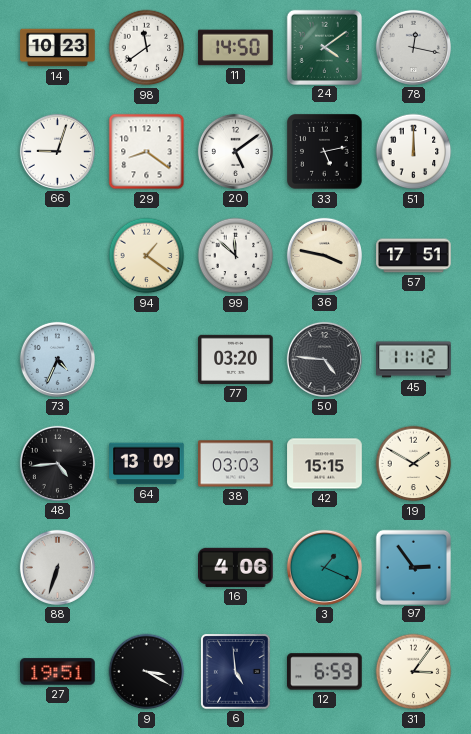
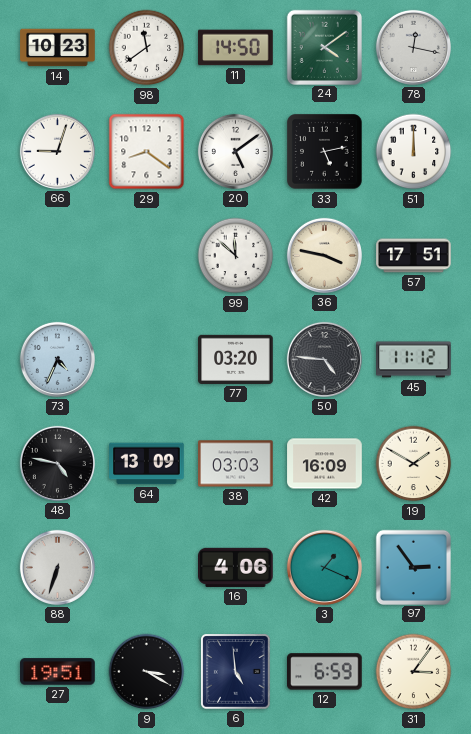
94: 1:21 -> none (147, 256)
48: 4:44 -> 4:47 (57, 463)
42: 15:15 -> 16:09 (325, 464)
